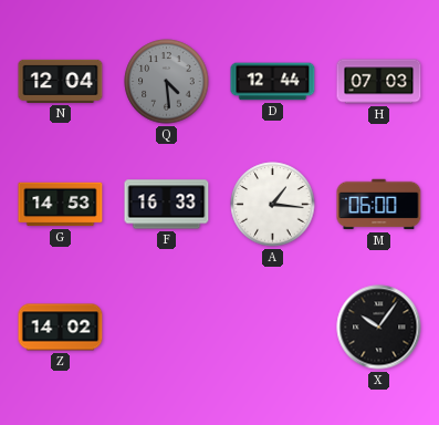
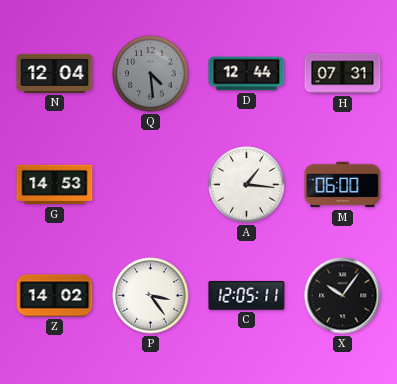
H: 07:03 -> 07:31 (343, 74)
F: 16:33 -> none (167, 205)
P: none -> 3:24 (151, 296)
C: none -> 12:05 (247, 295)
